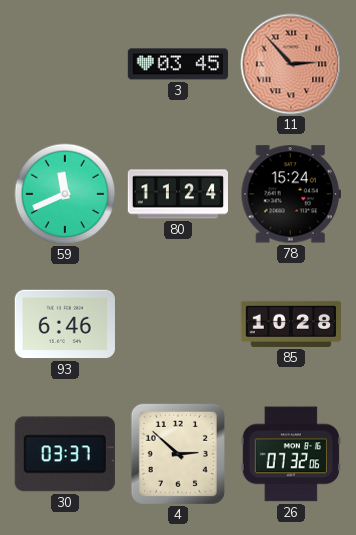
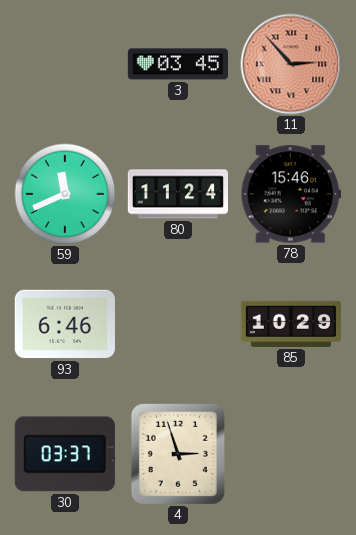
78: 15:24 -> 15:46 (291, 194)
85: 10:28 -> 10:29 (290, 324)
4: 2:52 -> 2:57 (178, 454)
26: 07:32 -> none (291, 454)
